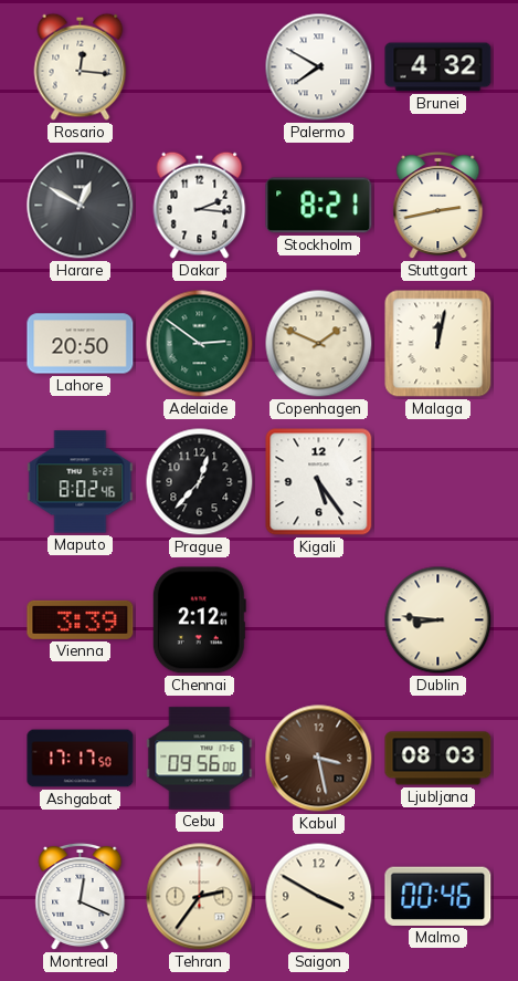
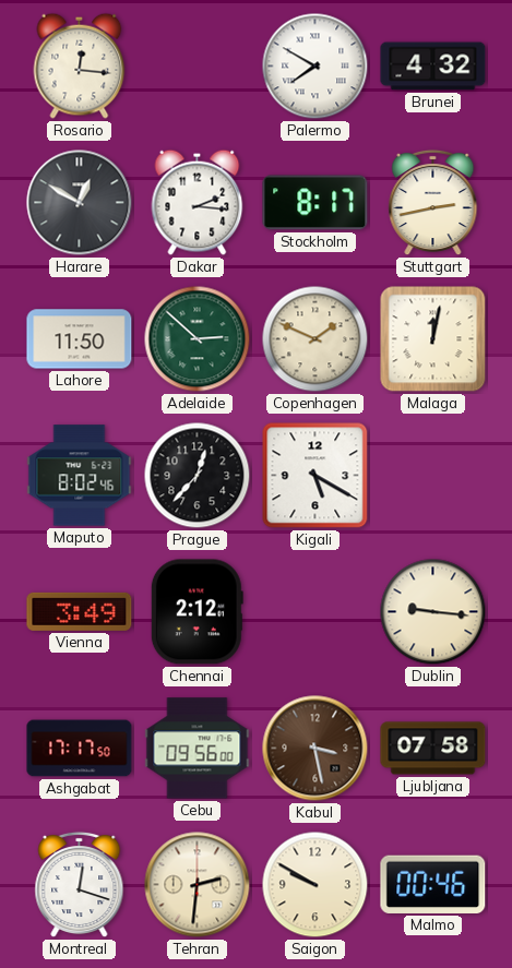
Stockholm: 8:21 -> 8:17 (315, 203)
Lahore: 20:50 -> 11:50 (80, 339)
Adelaide: 2:51 -> 2:52 (198, 339)
Kigali: 5:24 -> 5:20 (315, 476)
Vienna: 3:39 -> 3:49 (80, 611)
Dublin: 8:46 -> 9:16 (433, 612)
Ljubljana: 08:03 -> 07:58 (433, 749)
Montreal: 12:19 -> 12:18 (80, 885)
Tehran: 2:36 -> 2:31 (198, 885)
Saigon: 3:50 -> 9:50 (315, 885)
